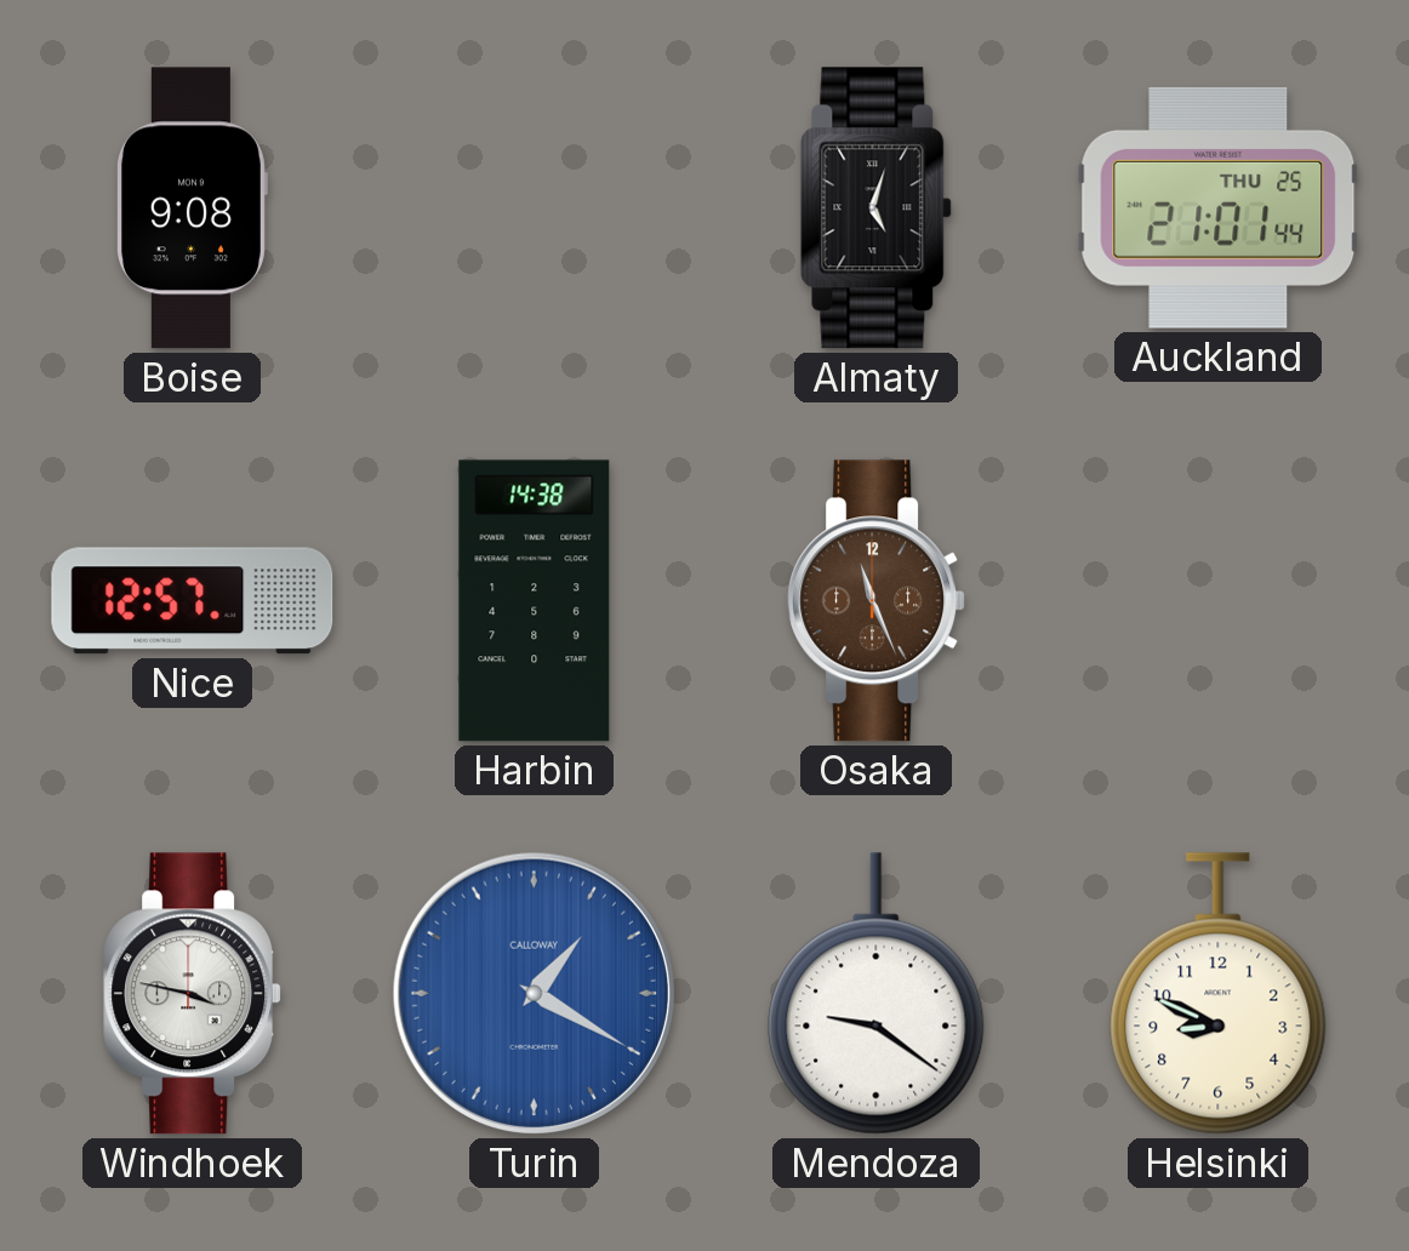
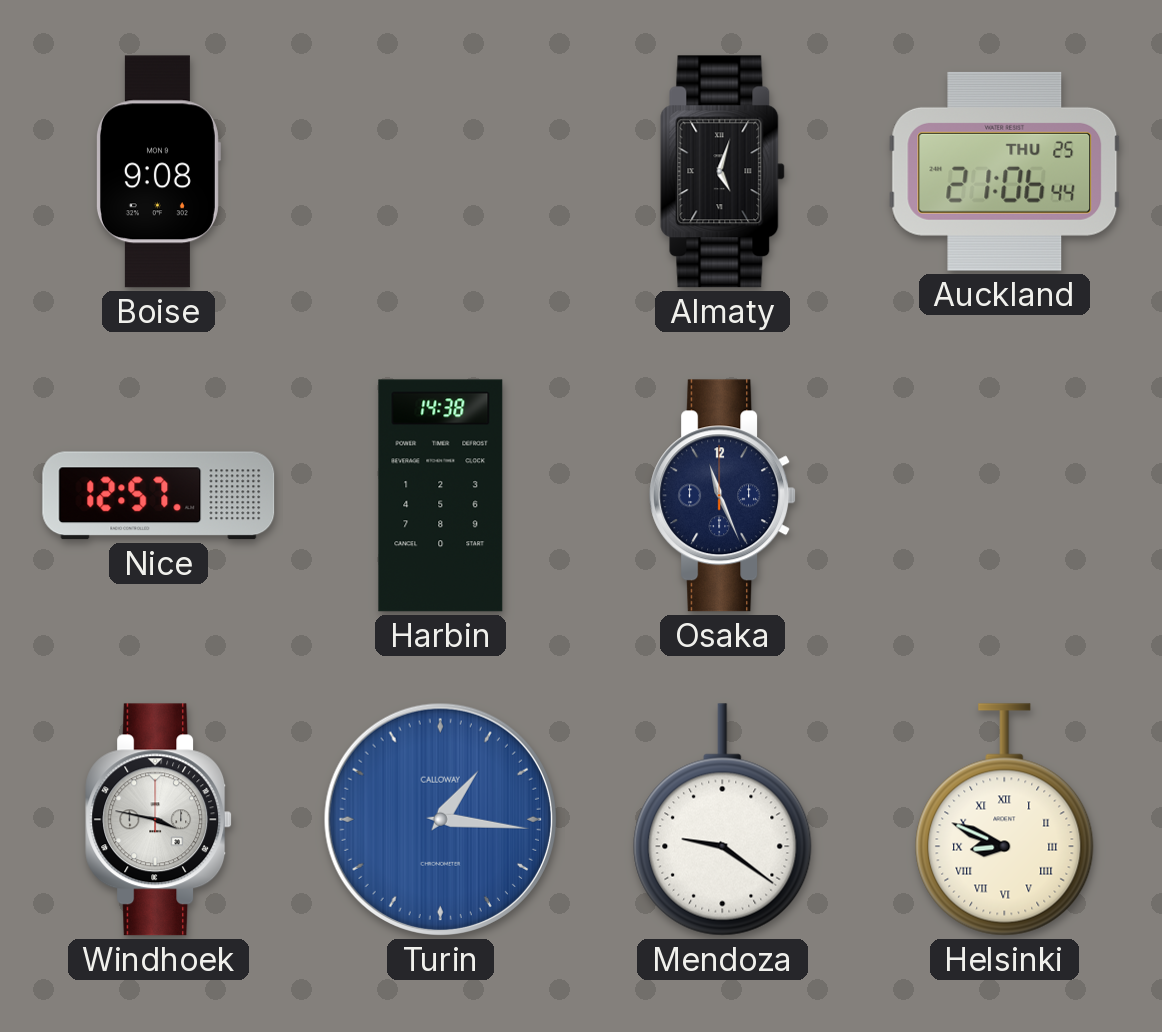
Auckland: 21:01 -> 21:06 (1005, 171)
Osaka dial: brown -> navy (723, 496)
Turin: 1:20 -> 1:16 (440, 819)
Helsinki numerals: Arabic -> Roman (1005, 820)
